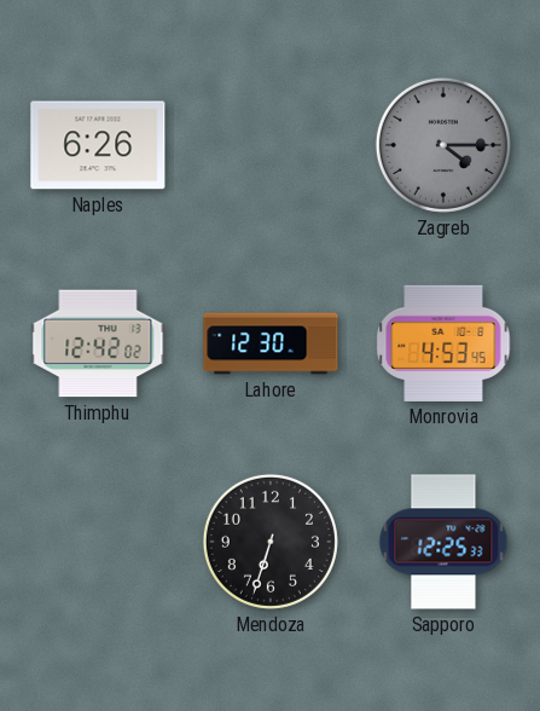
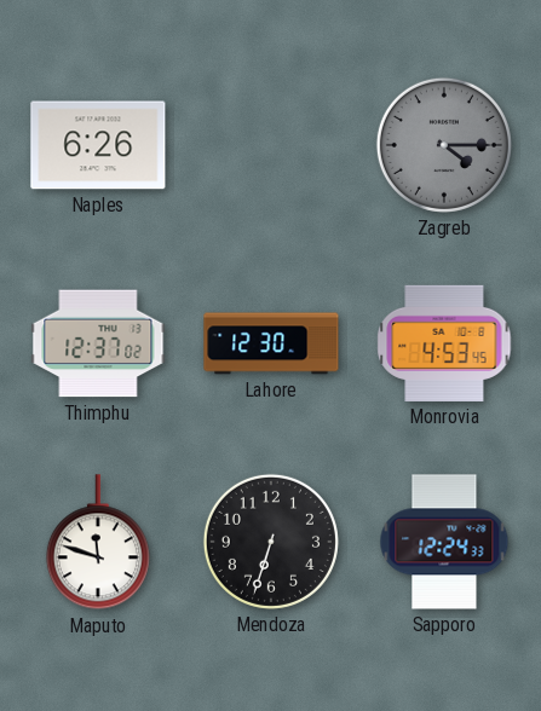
Thimphu: 12:42 -> 12:37 (98, 343)
Maputo: none -> 11:48 (98, 543)
Sapporo: 12:25 -> 12:24 (444, 542)
